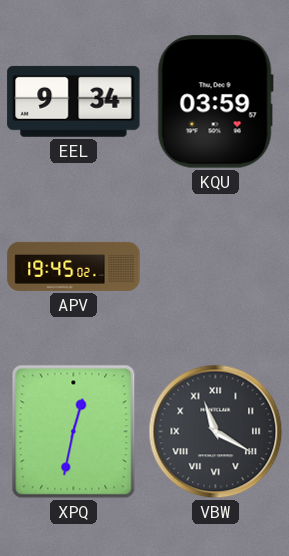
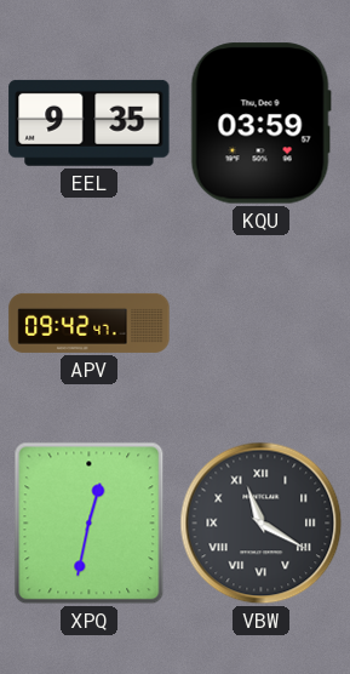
EEL: 9:34 -> 9:35 (90, 122)
APV: 19:45 -> 09:42 (90, 322)
